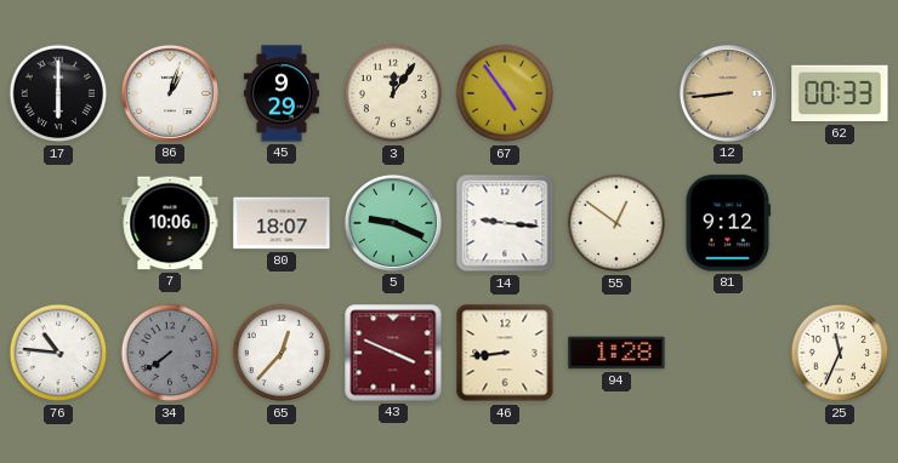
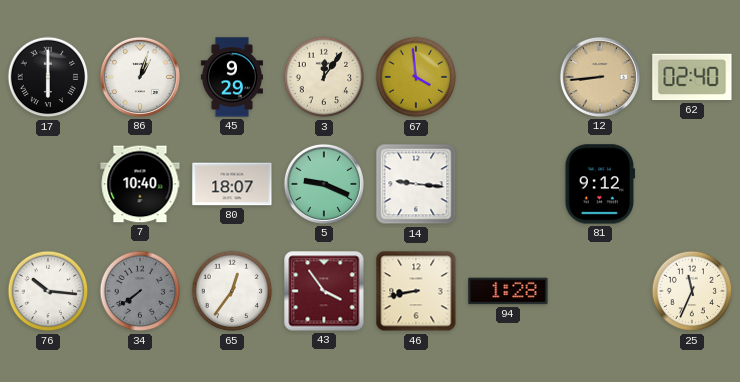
67: 4:54 -> 3:59 (416, 77)
62: 00:33 -> 02:40 (692, 77)
7: 10:06 -> 10:40 (140, 184)
55: 12:51 -> none (616, 223)
76: 10:46 -> 10:16 (48, 291)
65: 12:37 -> 12:36 (232, 291)
43: 3:49 -> 3:54 (324, 291)
46: 8:44 -> 8:43 (416, 291)
